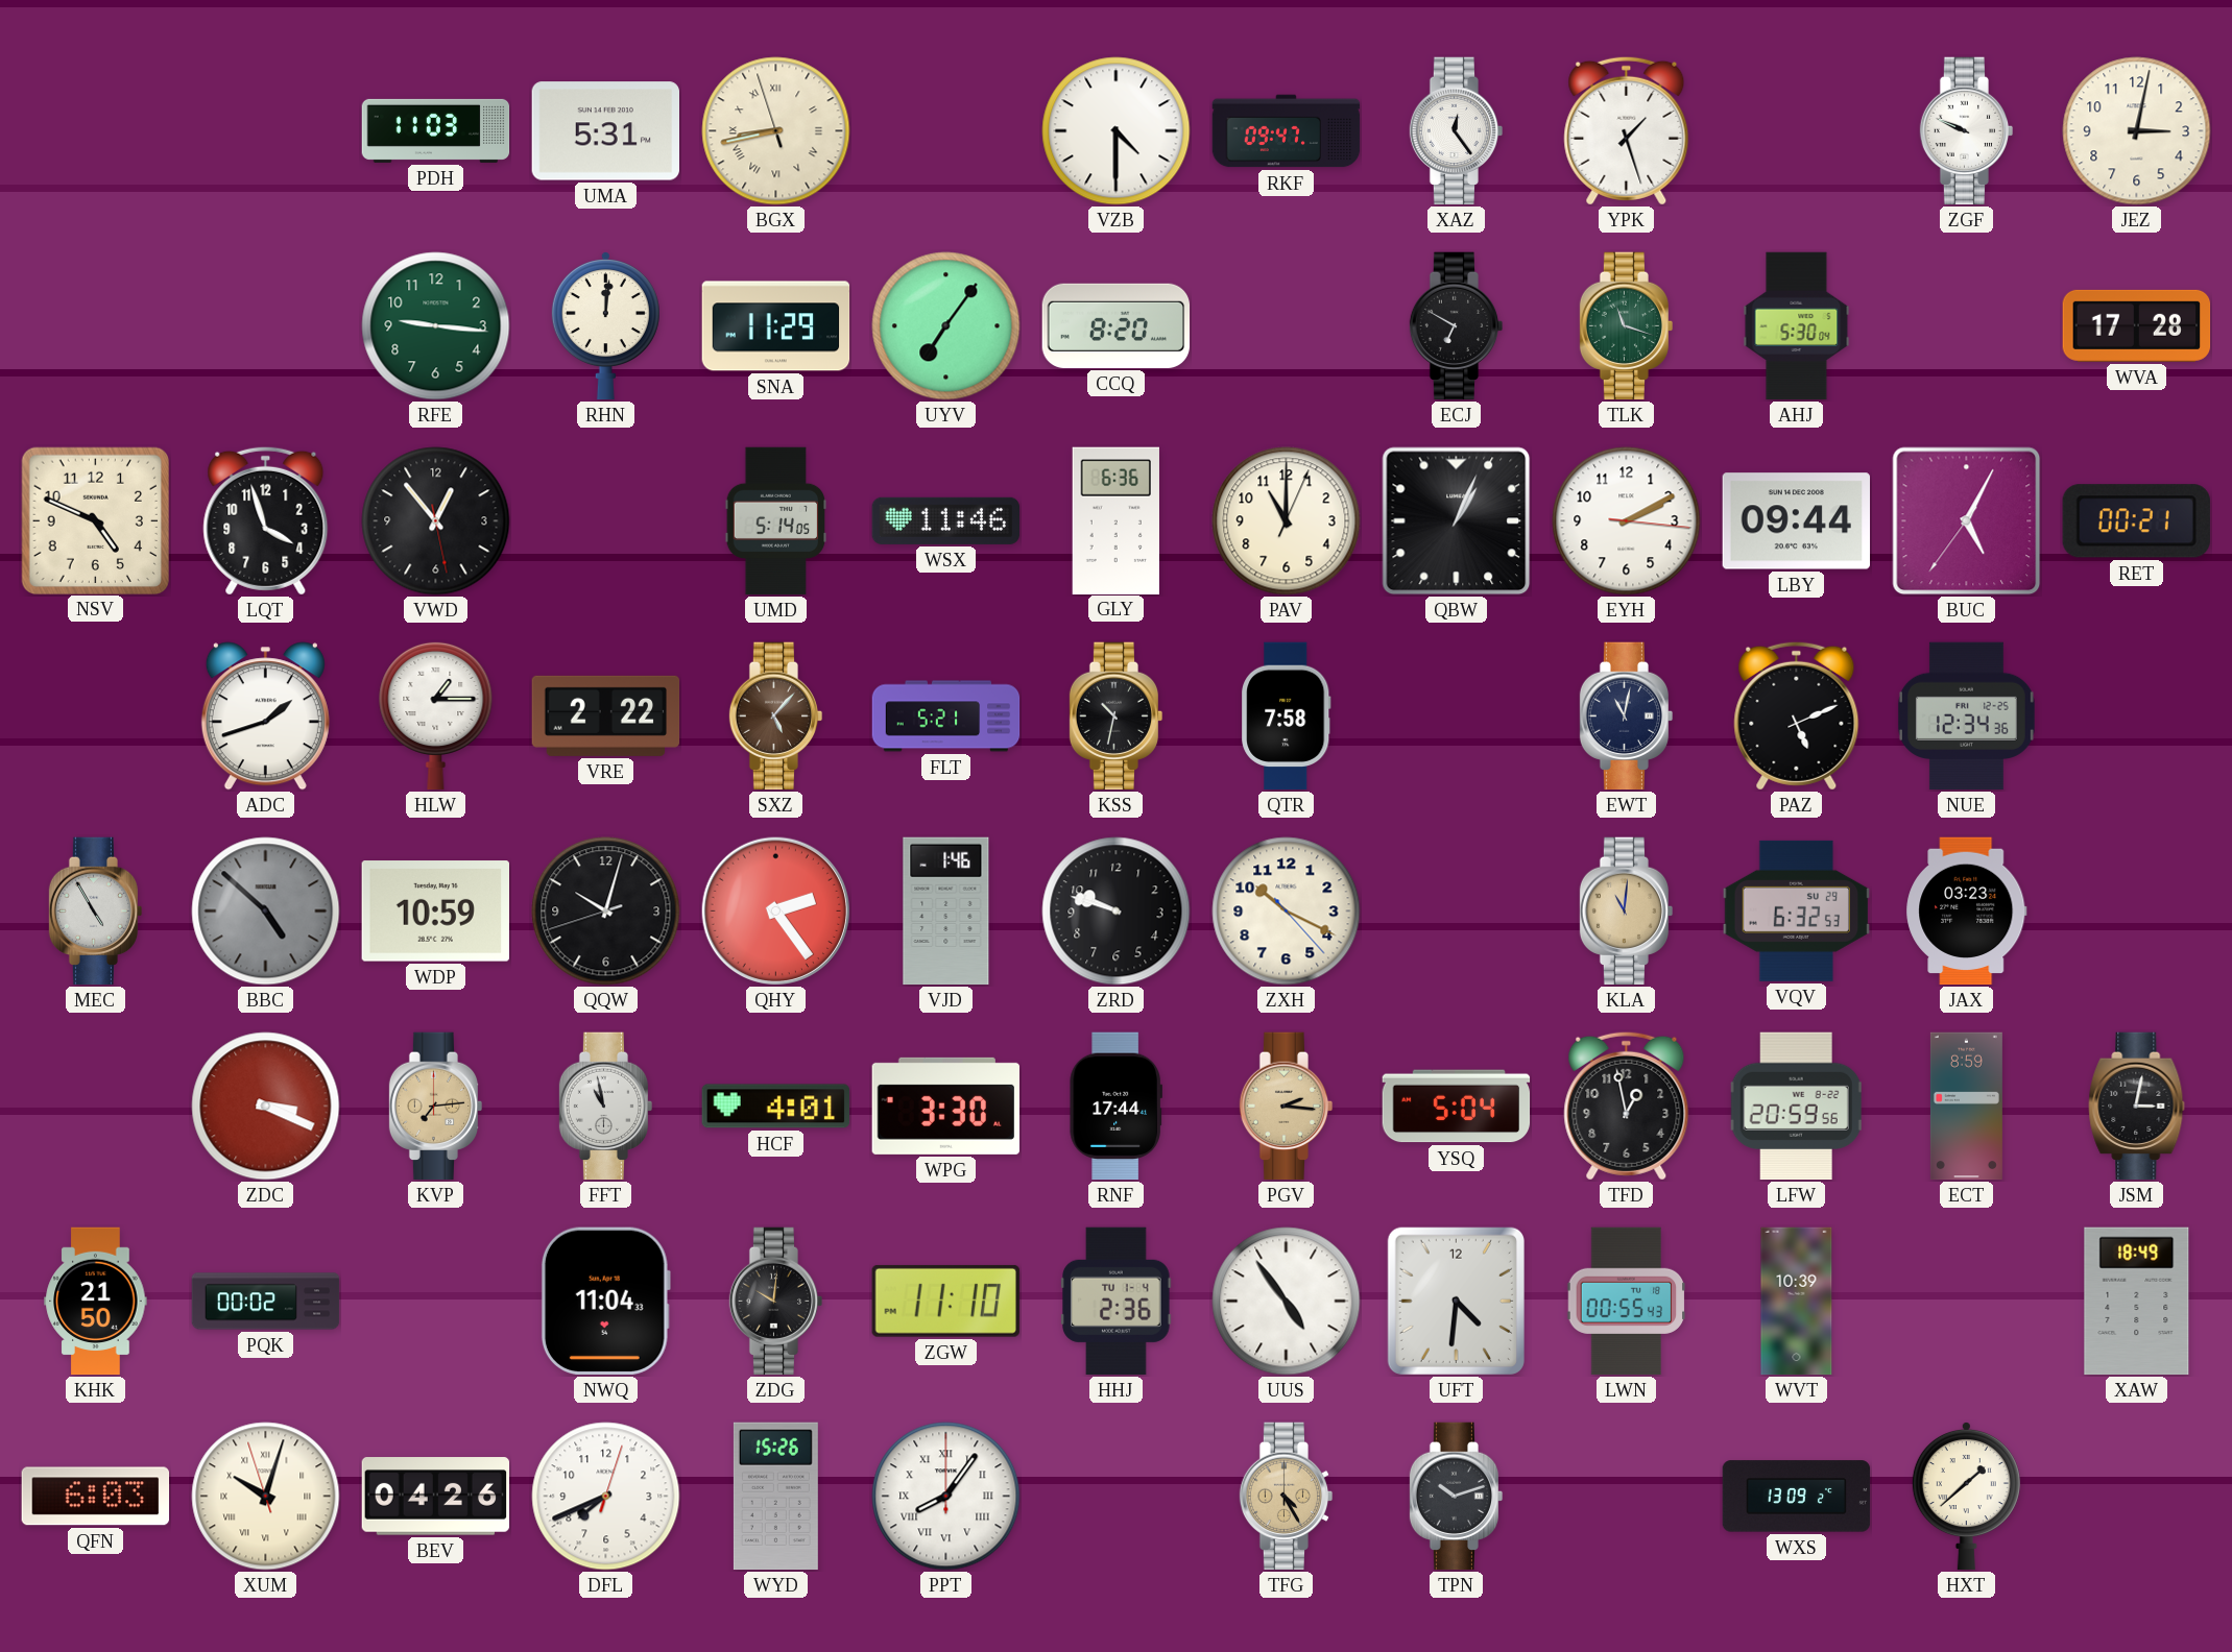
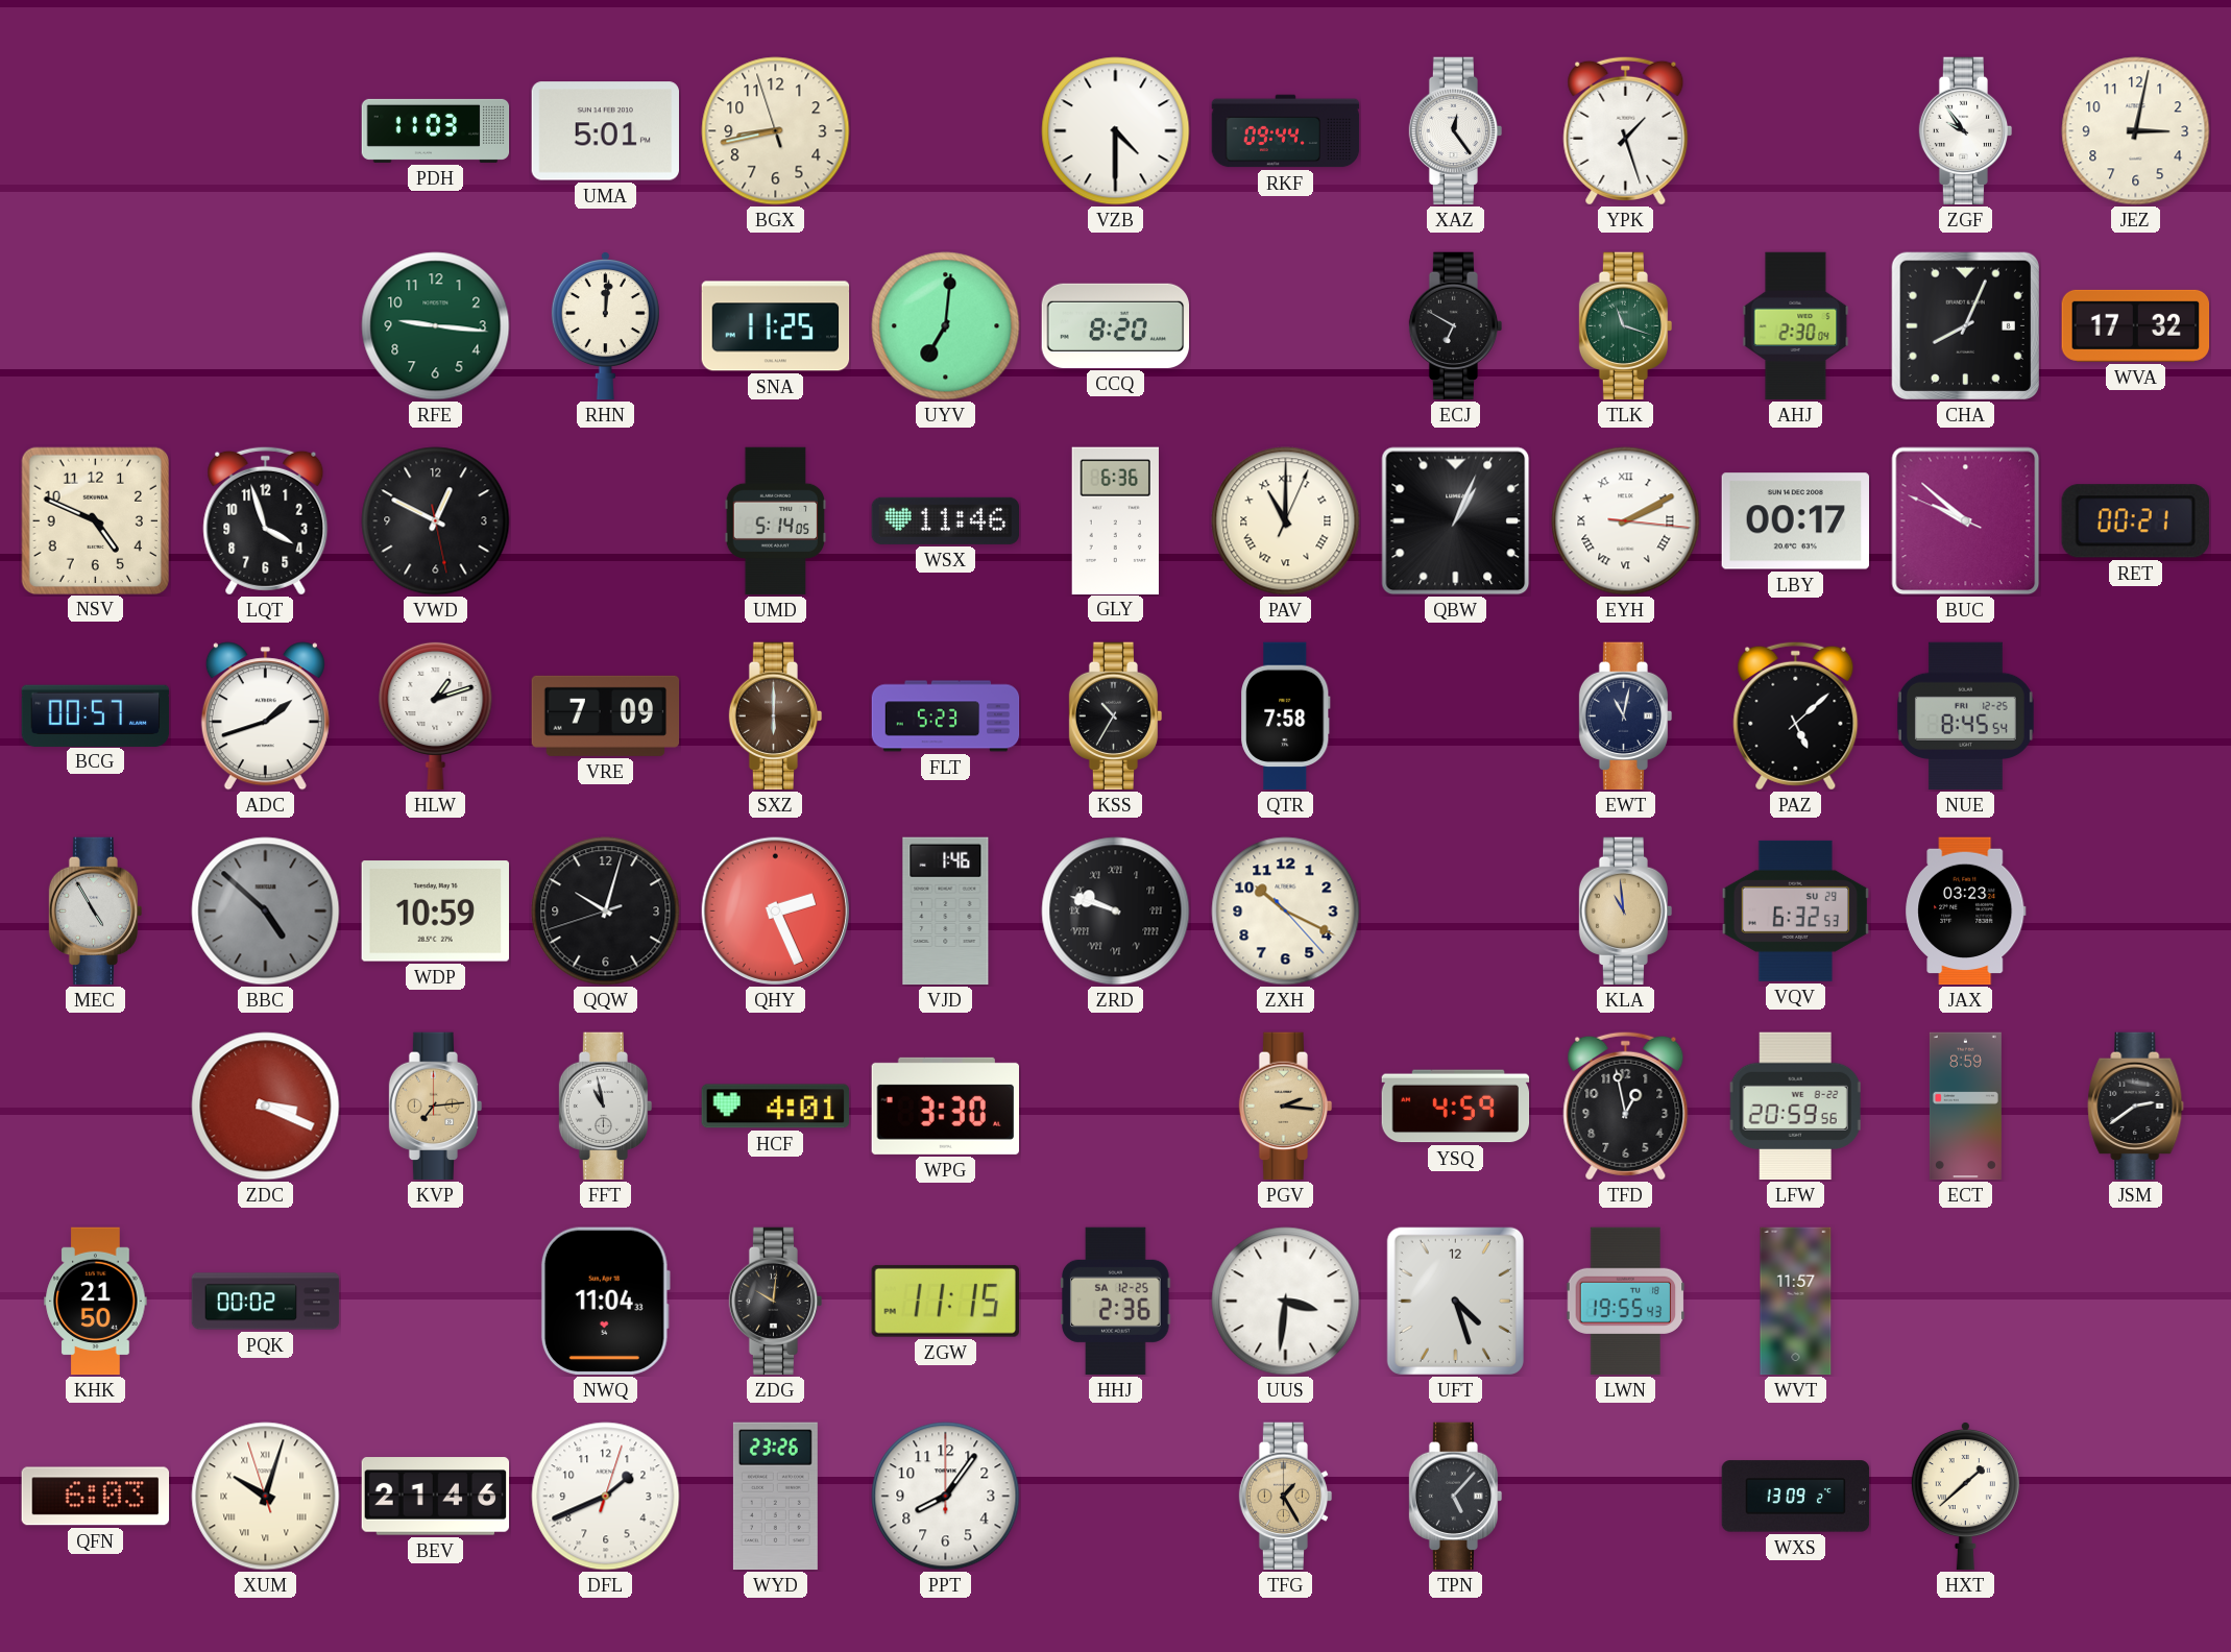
UMA: 5:31 -> 5:01 (605, 131)
BGX numerals: Roman -> Arabic (776, 131)
RKF: 09:47 -> 09:44 (1286, 131)
ZGF: 9:49 -> 9:54 (1966, 131)
SNA: 11:29 -> 11:25 (776, 326)
UYV: 7:06 -> 7:01 (946, 326)
AHJ: 5:30 -> 2:30 (1796, 326)
CHA: none -> 8:04 (1965, 325)
WVA: 17:28 -> 17:32 (2136, 325)
VWD: 12:53 -> 12:49 (436, 521)
PAV numerals: Arabic -> Roman (1286, 521)
EYH numerals: Arabic -> Roman (1626, 521)
LBY: 09:44 -> 00:17 (1795, 521)
BUC: 5:04 -> 9:51 (1966, 521)
BCG: none -> 00:57 (96, 715)
HLW: 1:15 -> 1:12 (436, 715)
VRE: 2:22 -> 7:09 (606, 715)
SXZ: 5:07 -> 6:00 (776, 716)
FLT: 5:21 -> 5:23 (946, 716)
KSS: 10:32 -> 10:35 (1116, 716)
PAZ: 5:11 -> 5:08 (1796, 715)
NUE: 12:34 -> 8:45 (1965, 716)
QHY: 2:24 -> 2:26 (775, 910)
ZRD numerals: Arabic -> Roman (1116, 912)
KLA: 11:01 -> 10:59 (1626, 912)
RNF: 17:44 -> none (1115, 1107)
YSQ: 5:04 -> 4:59 (1456, 1107)
JSM: 3:02 -> 2:39 (2136, 1107)
ZGW: 11:10 -> 11:15 (945, 1301)
HHJ date: TU 1-4 -> SA 12-25 (1116, 1302)
UUS: 4:54 -> 3:31 (1286, 1302)
UFT: 4:31 -> 4:27 (1455, 1301)
LWN: 00:55 -> 19:55 (1626, 1302)
WVT: 10:39 -> 11:57 (1796, 1302)
XAW: 18:49 -> none (2137, 1302)
BEV: 04:26 -> 21:46 (436, 1497)
DFL: 7:41 -> 1:41 (606, 1497)
WYD: 15:26 -> 23:26 (775, 1497)
PPT numerals: Roman -> Arabic (946, 1497)
TFG: 4:25 -> 1:25 (1286, 1497)
TPN: 10:12 -> 5:07 (1456, 1497)
